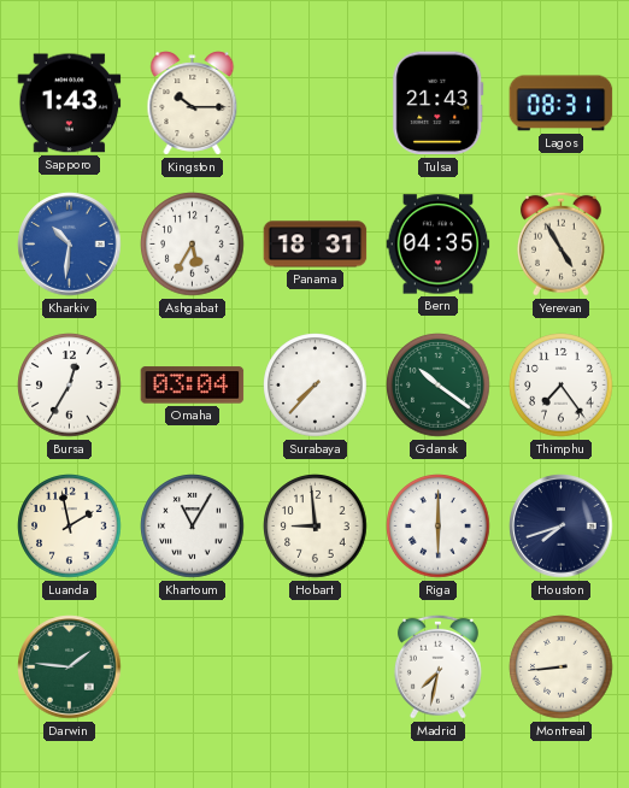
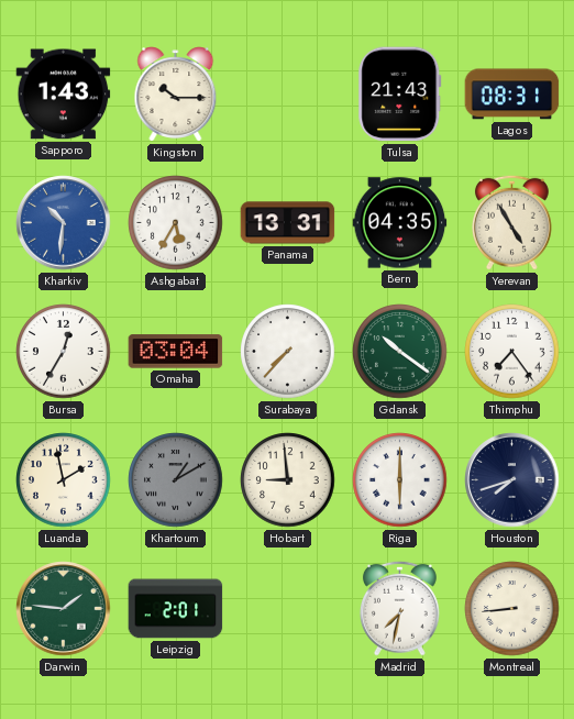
Panama: 18:31 -> 13:31 (288, 223)
Khartoum: 11:05 -> 1:10 (176, 480)
Khartoum dial: white -> grey (176, 480)
Leipzig: none -> 2:01 (176, 609)
